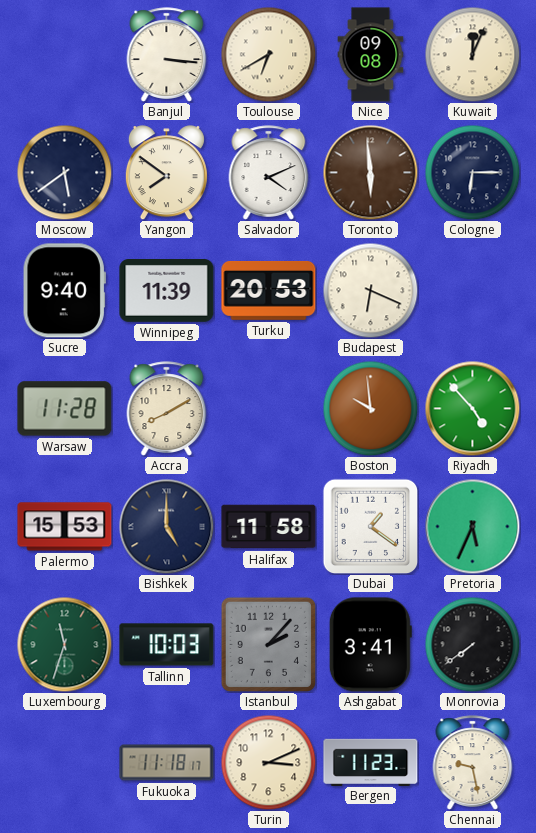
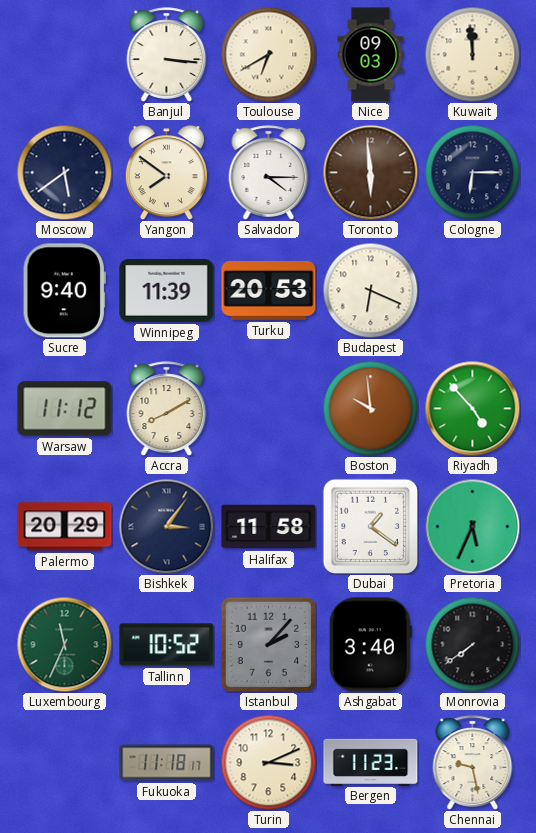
Nice: 09:08 -> 09:03 (371, 55)
Kuwait: 12:04 -> 11:59 (472, 54)
Salvador: 4:11 -> 4:15 (269, 173)
Warsaw: 11:28 -> 11:12 (65, 409)
Palermo: 15:53 -> 20:29 (65, 527)
Bishkek: 5:00 -> 3:06 (166, 526)
Luxembourg: 11:33 -> 11:34 (64, 644)
Tallinn: 10:03 -> 10:52 (167, 645)
Ashgabat: 3:41 -> 3:40 (370, 645)
